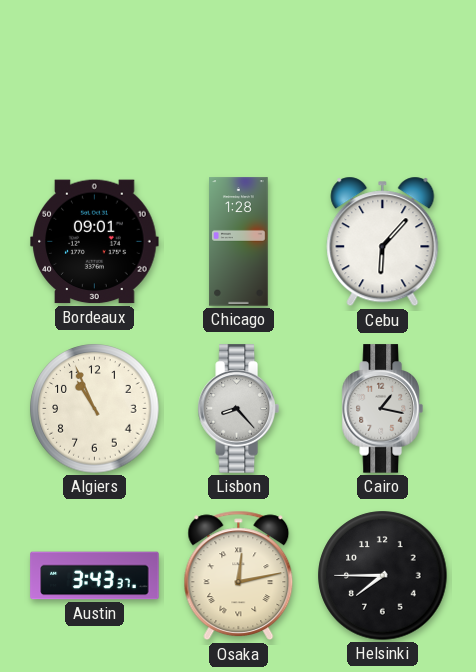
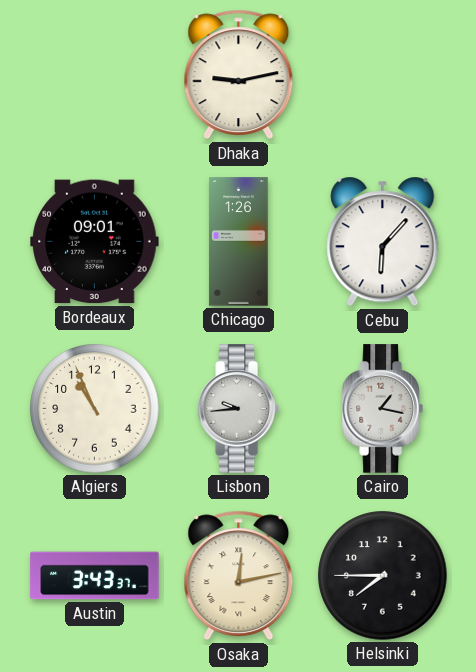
Dhaka: none -> 9:13 (239, 75)
Chicago: 1:28 -> 1:26 (239, 242)
Lisbon: 8:23 -> 9:44 (238, 409)
